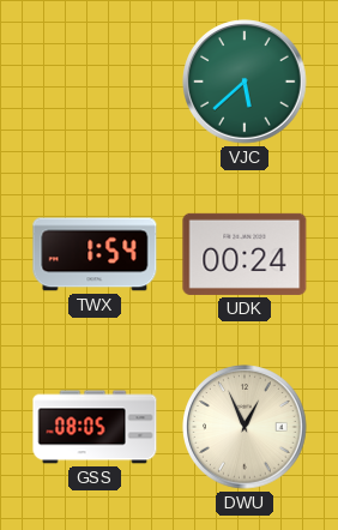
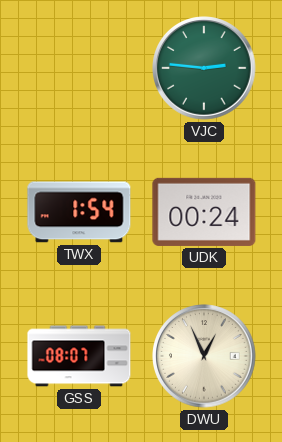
VJC: 5:38 -> 2:46 (204, 68)
GSS: 08:05 -> 08:07 (79, 356)
